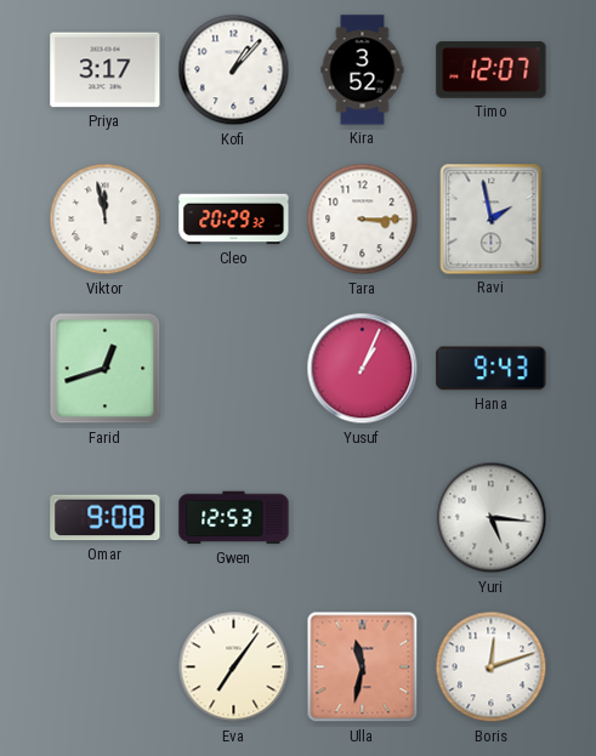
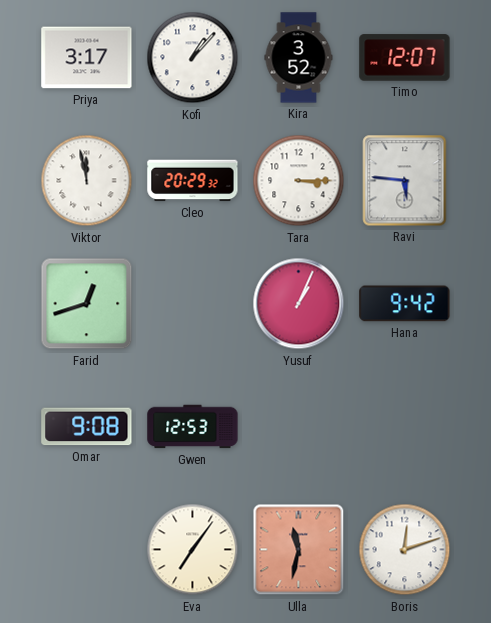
Ravi: 1:58 -> 5:46 (405, 181)
Hana: 9:43 -> 9:42 (405, 304)
Yuri: 5:16 -> none (492, 518)
